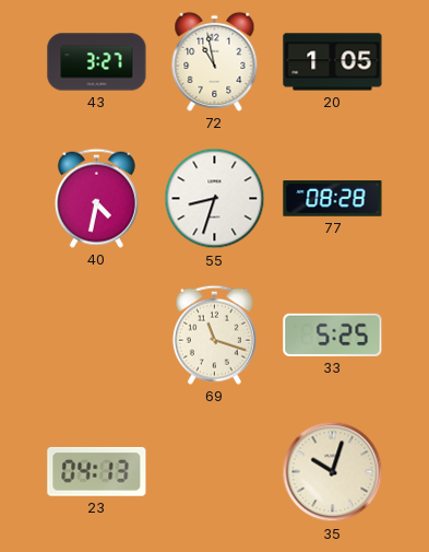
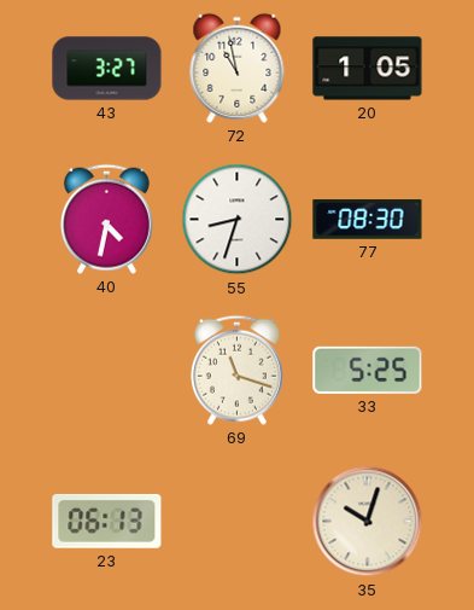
77: 08:28 -> 08:30 (368, 220)
23: 04:13 -> 06:13 (107, 521)
